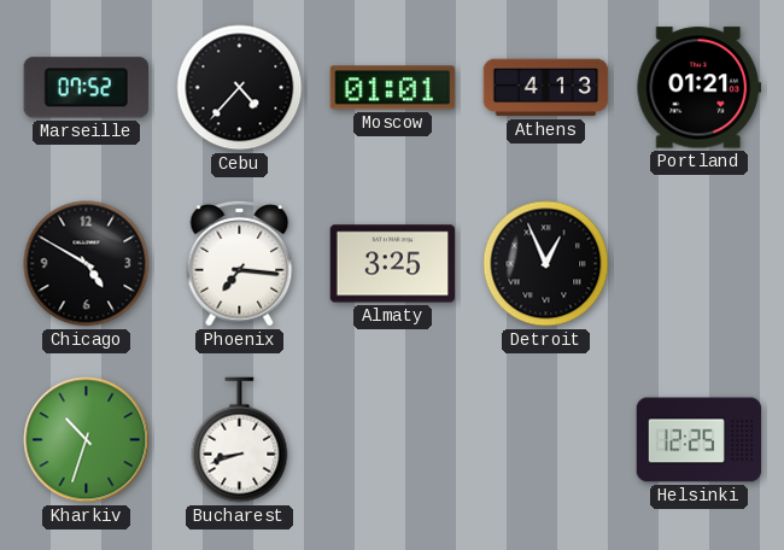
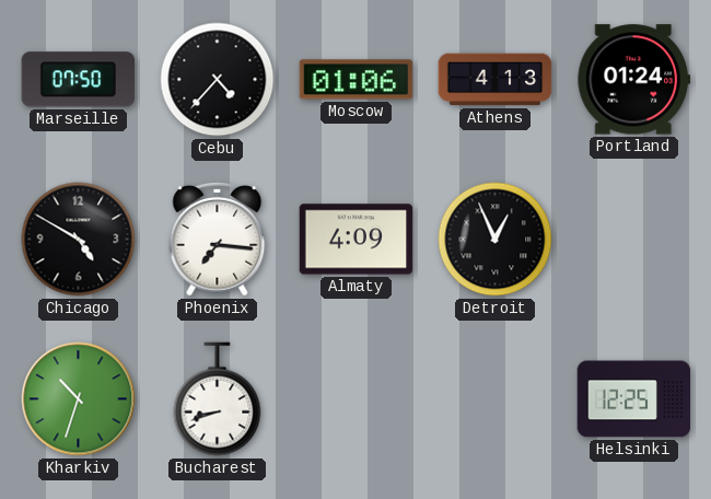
Marseille: 07:52 -> 07:50 (78, 80)
Moscow: 01:01 -> 01:06 (357, 80)
Portland: 01:21 -> 01:24 (634, 80)
Almaty: 3:25 -> 4:09 (357, 240)
